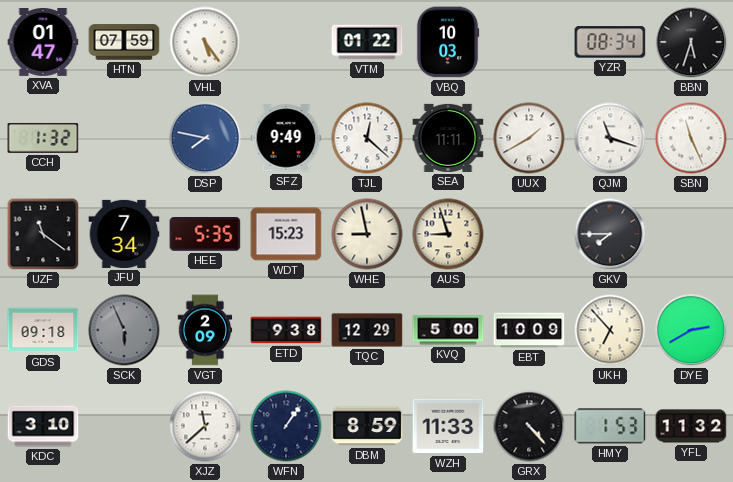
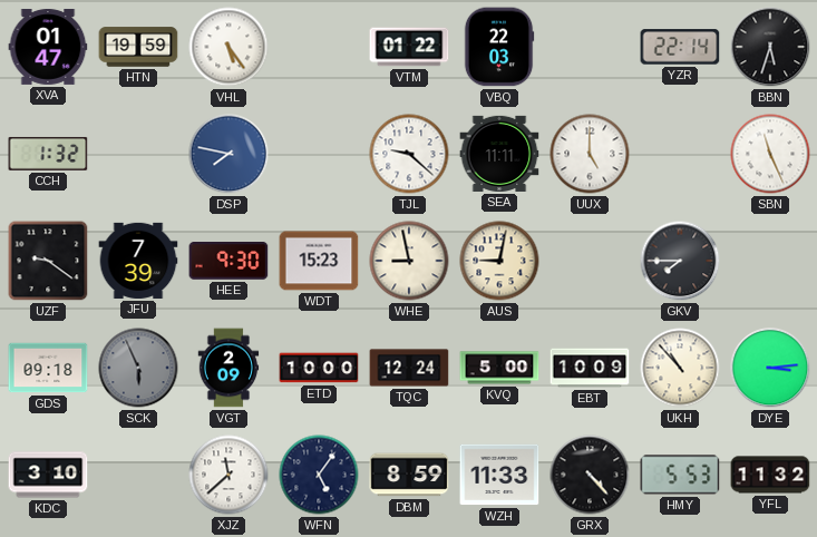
HTN: 07:59 -> 19:59 (138, 47)
VBQ: 10:03 -> 22:03 (499, 47)
YZR: 08:34 -> 22:14 (680, 47)
SFZ: 9:49 -> none (286, 138)
TJL: 12:22 -> 9:22 (409, 154)
UUX: 1:40 -> 5:00 (590, 154)
QJM: 11:18 -> none (610, 138)
UZF: 11:21 -> 9:21 (48, 261)
JFU: 7:34 -> 7:39 (138, 261)
HEE: 5:35 -> 9:30 (228, 262)
AUS: 8:57 -> 9:02 (499, 261)
ETD: 9:38 -> 10:00 (319, 368)
TQC: 12:29 -> 12:24 (409, 368)
UKH: 6:53 -> 10:53 (680, 368)
DYE: 2:40 -> 3:14 (770, 368)
WFN: 1:06 -> 5:06 (319, 475)
HMY: 1:53 -> 5:53 (680, 475)
